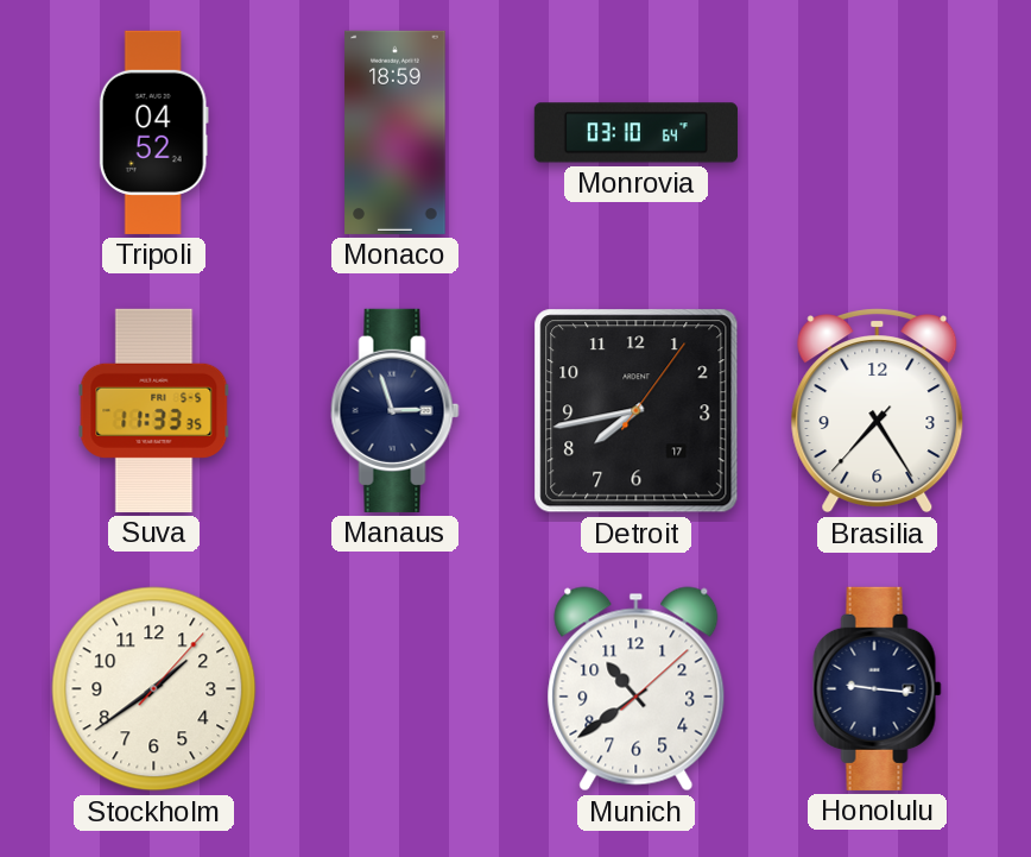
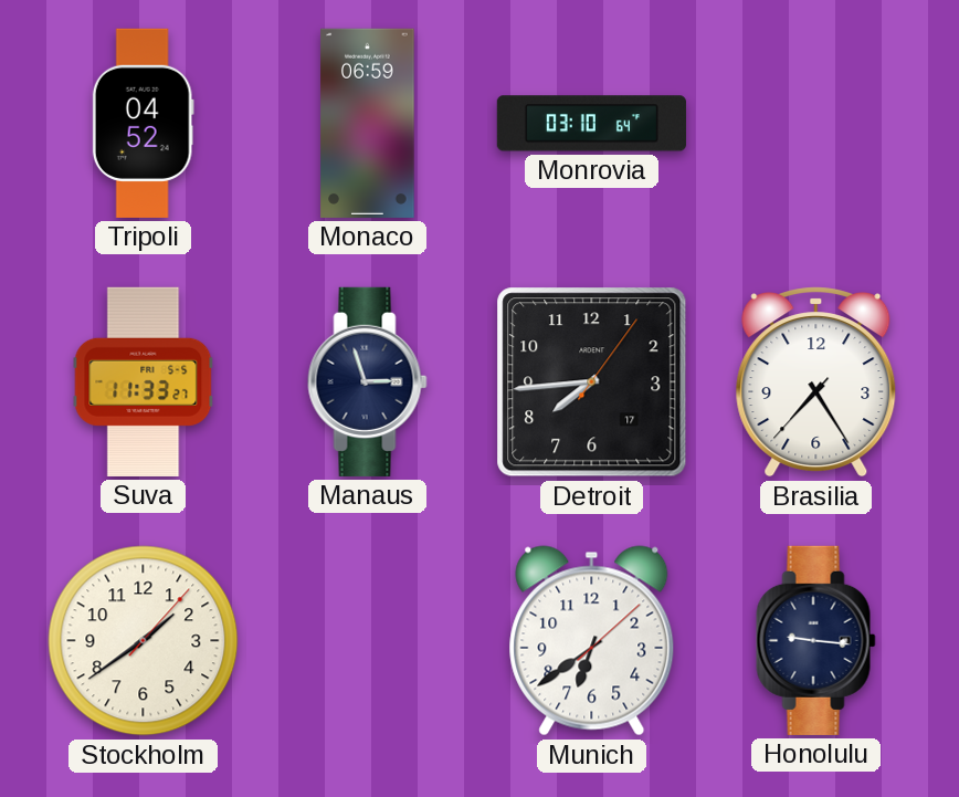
Monaco: 18:59 -> 06:59 (368, 123)
Suva: 11:33:35 -> 11:33:27 (144, 381)
Detroit: 7:43 -> 7:44 (592, 382)
Munich: 10:39 -> 6:39 (592, 641)
